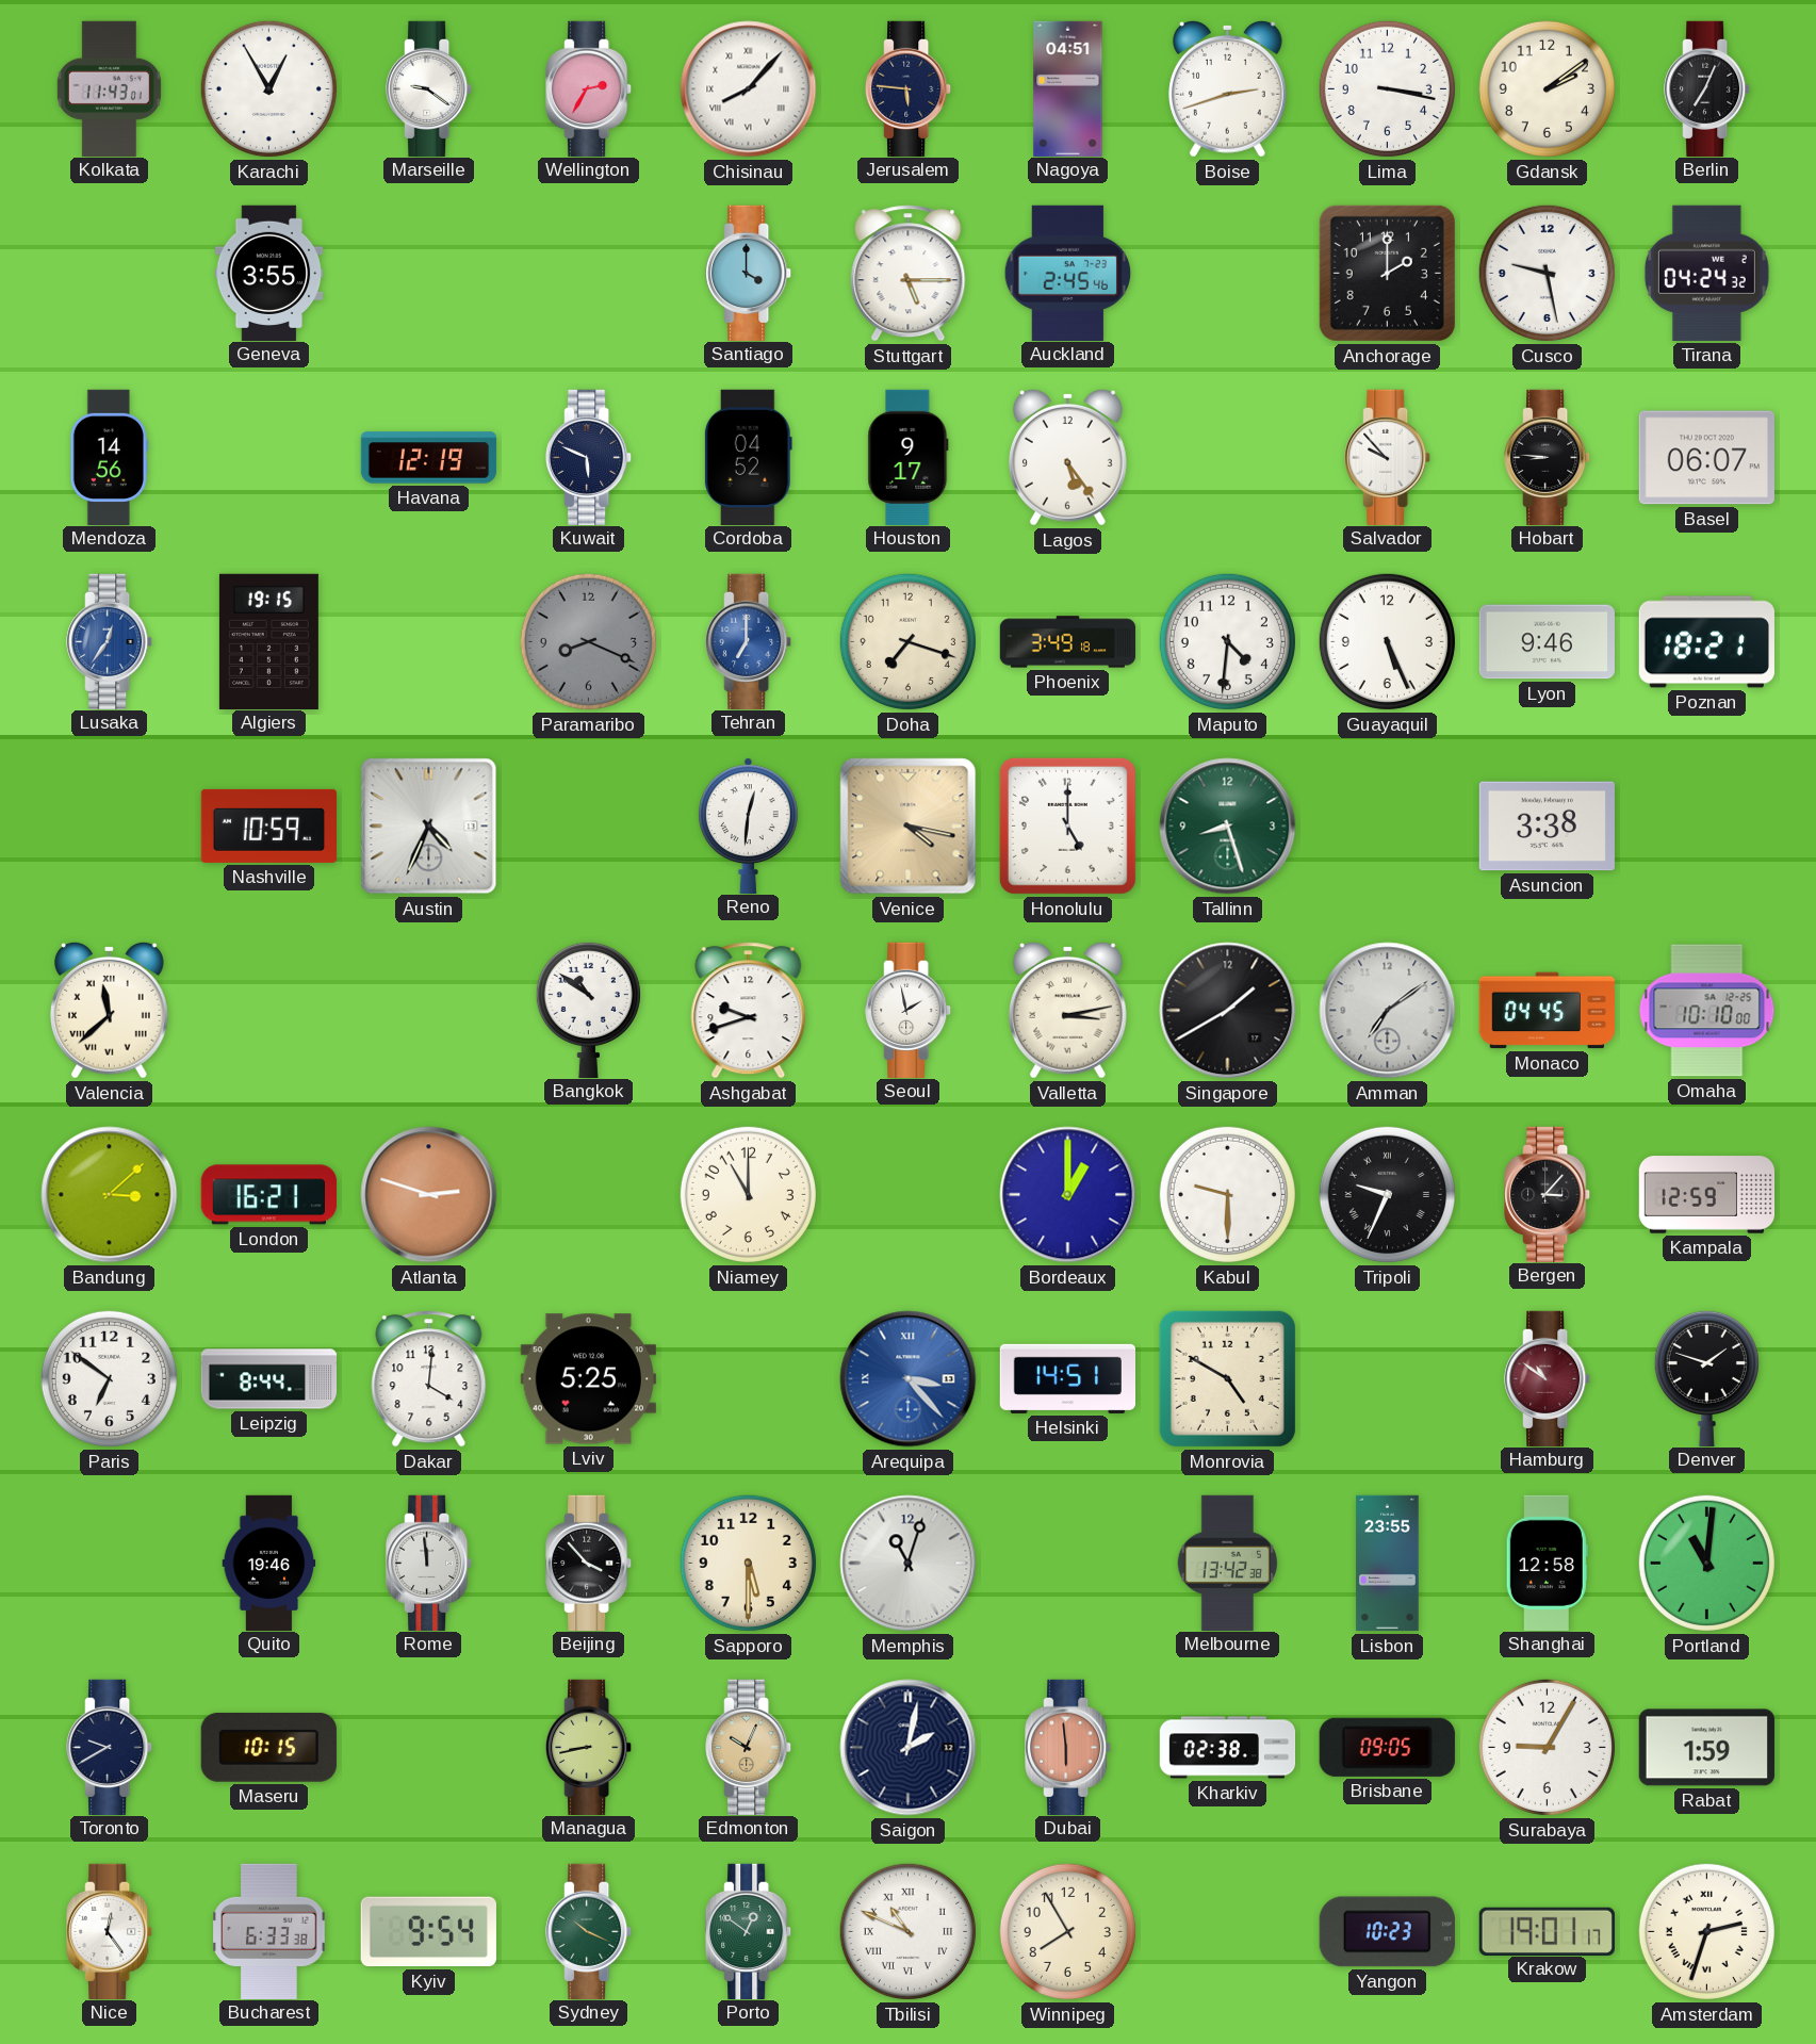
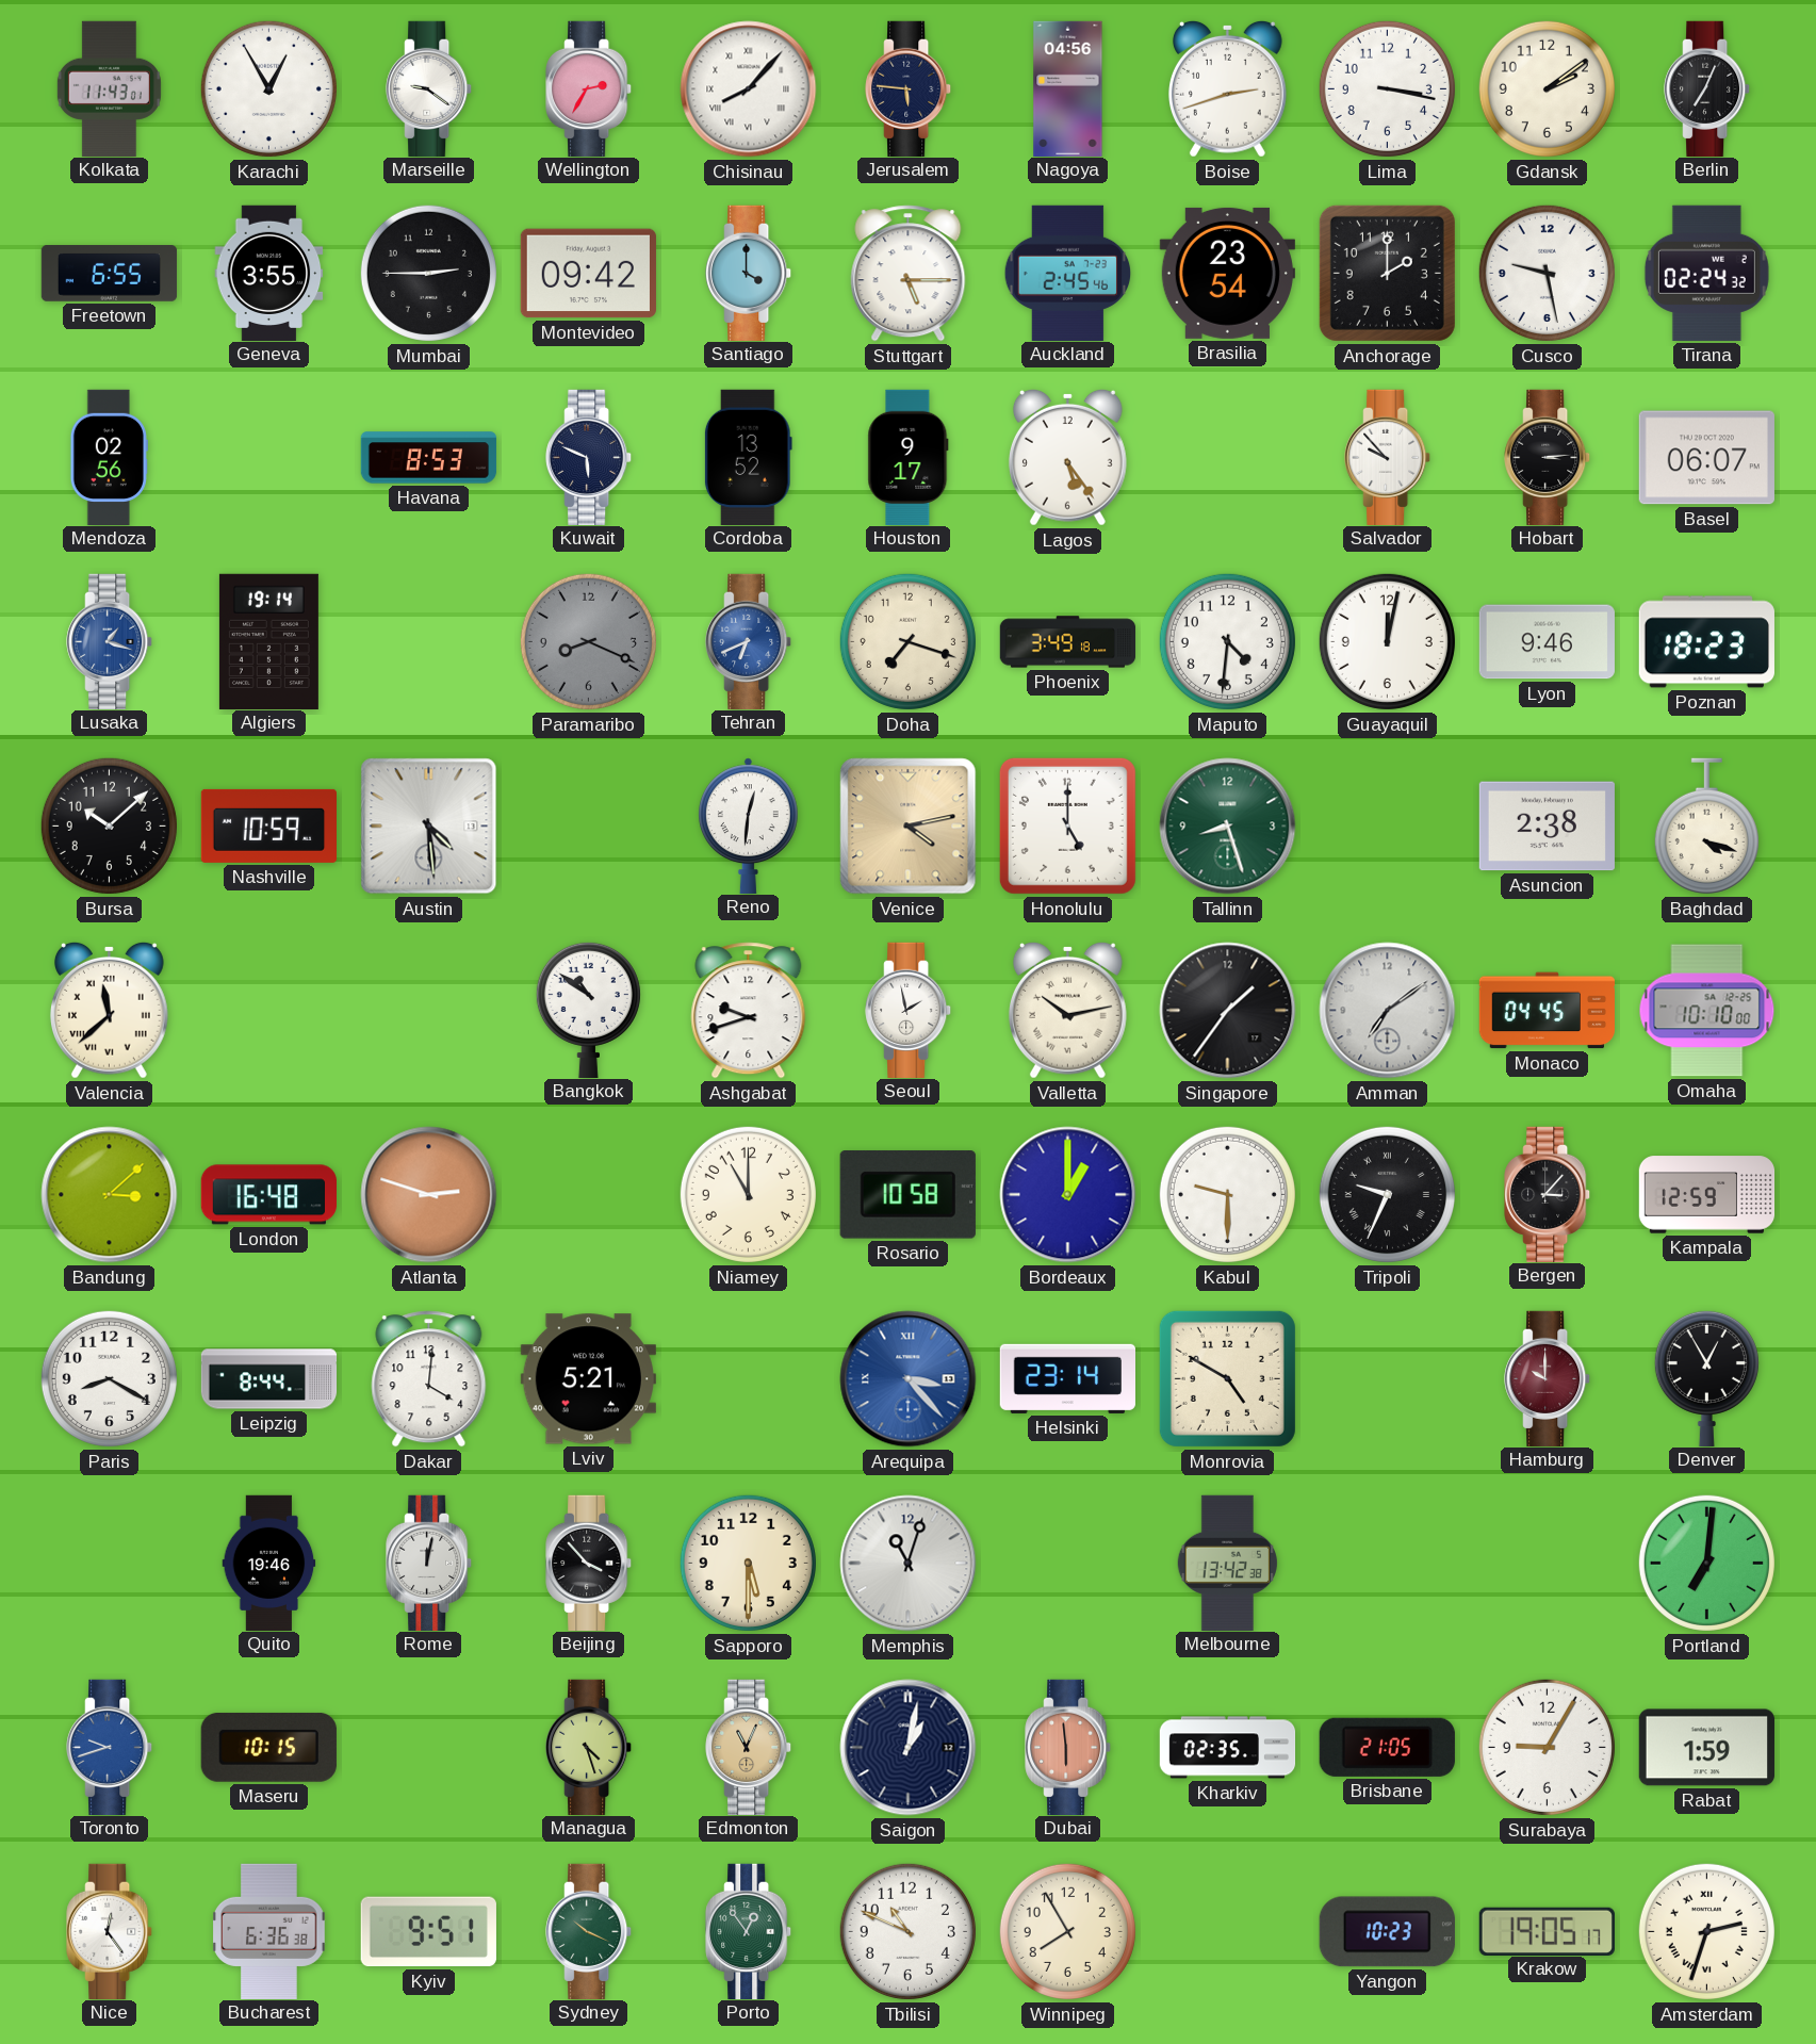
Nagoya: 04:51 -> 04:56 (1068, 88)
Freetown: none -> 6:55 (110, 274)
Mumbai: none -> 2:45 (428, 273)
Montevideo: none -> 09:42 (588, 274)
Brasilia: none -> 23:54 (1227, 273)
Tirana: 04:24 -> 02:24 (1706, 273)
Mendoza: 14:56 -> 02:56 (109, 457)
Havana: 12:19 -> 8:53 (429, 458)
Cordoba: 04:52 -> 13:52 (748, 457)
Hobart: 8:46 -> 3:14 (1548, 457)
Lusaka: 12:36 -> 1:18 (110, 641)
Algiers: 19:15 -> 19:14 (268, 641)
Tehran: 7:00 -> 6:41 (749, 641)
Guayaquil: 5:26 -> 12:02 (1387, 641)
Poznan: 18:21 -> 18:23 (1706, 642)
Bursa: none -> 10:08 (109, 825)
Austin: 4:34 -> 4:29 (429, 827)
Venice: 4:17 -> 4:13 (909, 827)
Asuncion: 3:38 -> 2:38 (1547, 827)
Baghdad: none -> 4:18 (1706, 827)
Valletta: 3:13 -> 10:13 (1067, 1010)
Singapore: 1:40 -> 1:36 (1228, 1011)
London: 16:21 -> 16:48 (268, 1195)
Rosario: none -> 10:58 (907, 1195)
Paris: 6:51 -> 8:20 (109, 1378)
Lviv: 5:25 -> 5:21 (588, 1379)
Helsinki: 14:51 -> 23:14 (1067, 1378)
Hamburg: 10:51 -> 10:00 (1548, 1378)
Denver: 1:48 -> 12:55 (1706, 1377)
Rome: 11:59 -> 12:02 (429, 1563)
Lisbon: 23:55 -> none (1388, 1564)
Shanghai: 12:58 -> none (1547, 1563)
Portland: 11:01 -> 7:01 (1706, 1563)
Toronto: 9:40 -> 9:42 (110, 1747)
Toronto dial: navy -> blue (110, 1747)
Managua: 8:43 -> 4:27 (589, 1747)
Edmonton: 10:04 -> 11:04 (749, 1747)
Saigon: 2:02 -> 1:02 (909, 1748)
Kharkiv: 02:38 -> 02:35 (1228, 1748)
Brisbane: 09:05 -> 21:05 (1387, 1747)
Bucharest: 6:33 -> 6:36 (269, 1931)
Kyiv: 9:54 -> 9:51 (428, 1932)
Porto: 12:51 -> 12:54 (749, 1931)
Tbilisi numerals: Roman -> Arabic (907, 1931)
Krakow: 19:01 -> 19:05 (1547, 1931)
